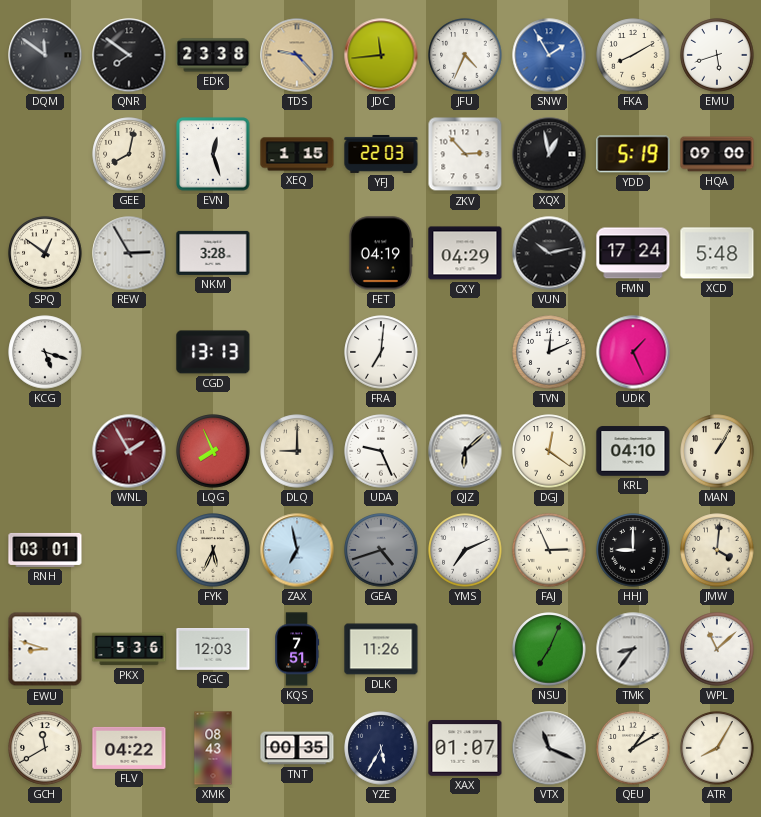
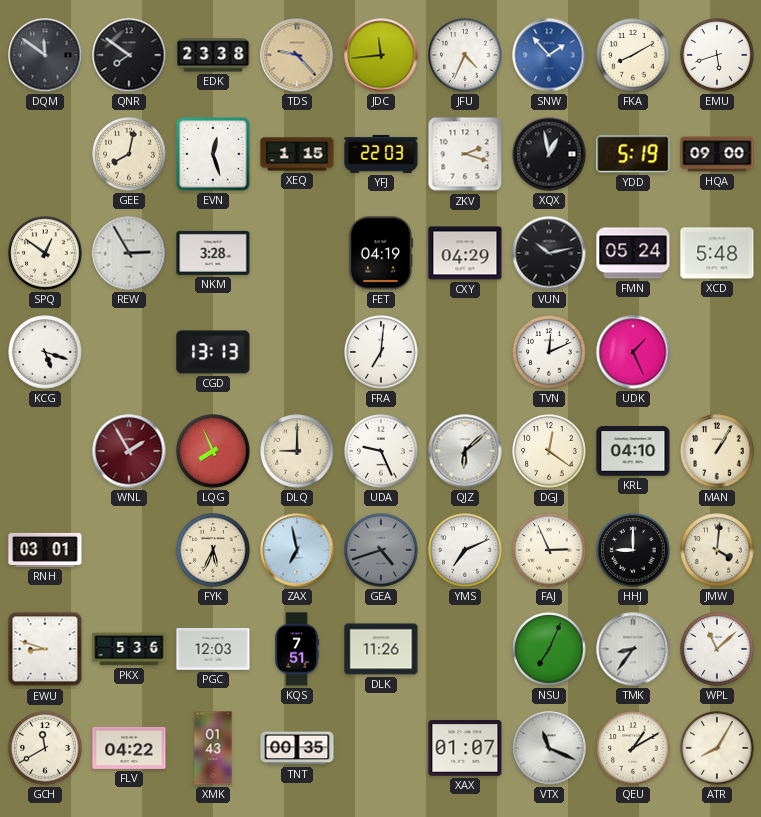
SNW: 1:55 -> 1:53 (549, 55)
ZKV: 2:53 -> 2:18 (465, 154)
FMN: 17:24 -> 05:24 (633, 253)
XMK: 08:43 -> 01:43 (213, 748)
YZE: 5:35 -> none (381, 748)
